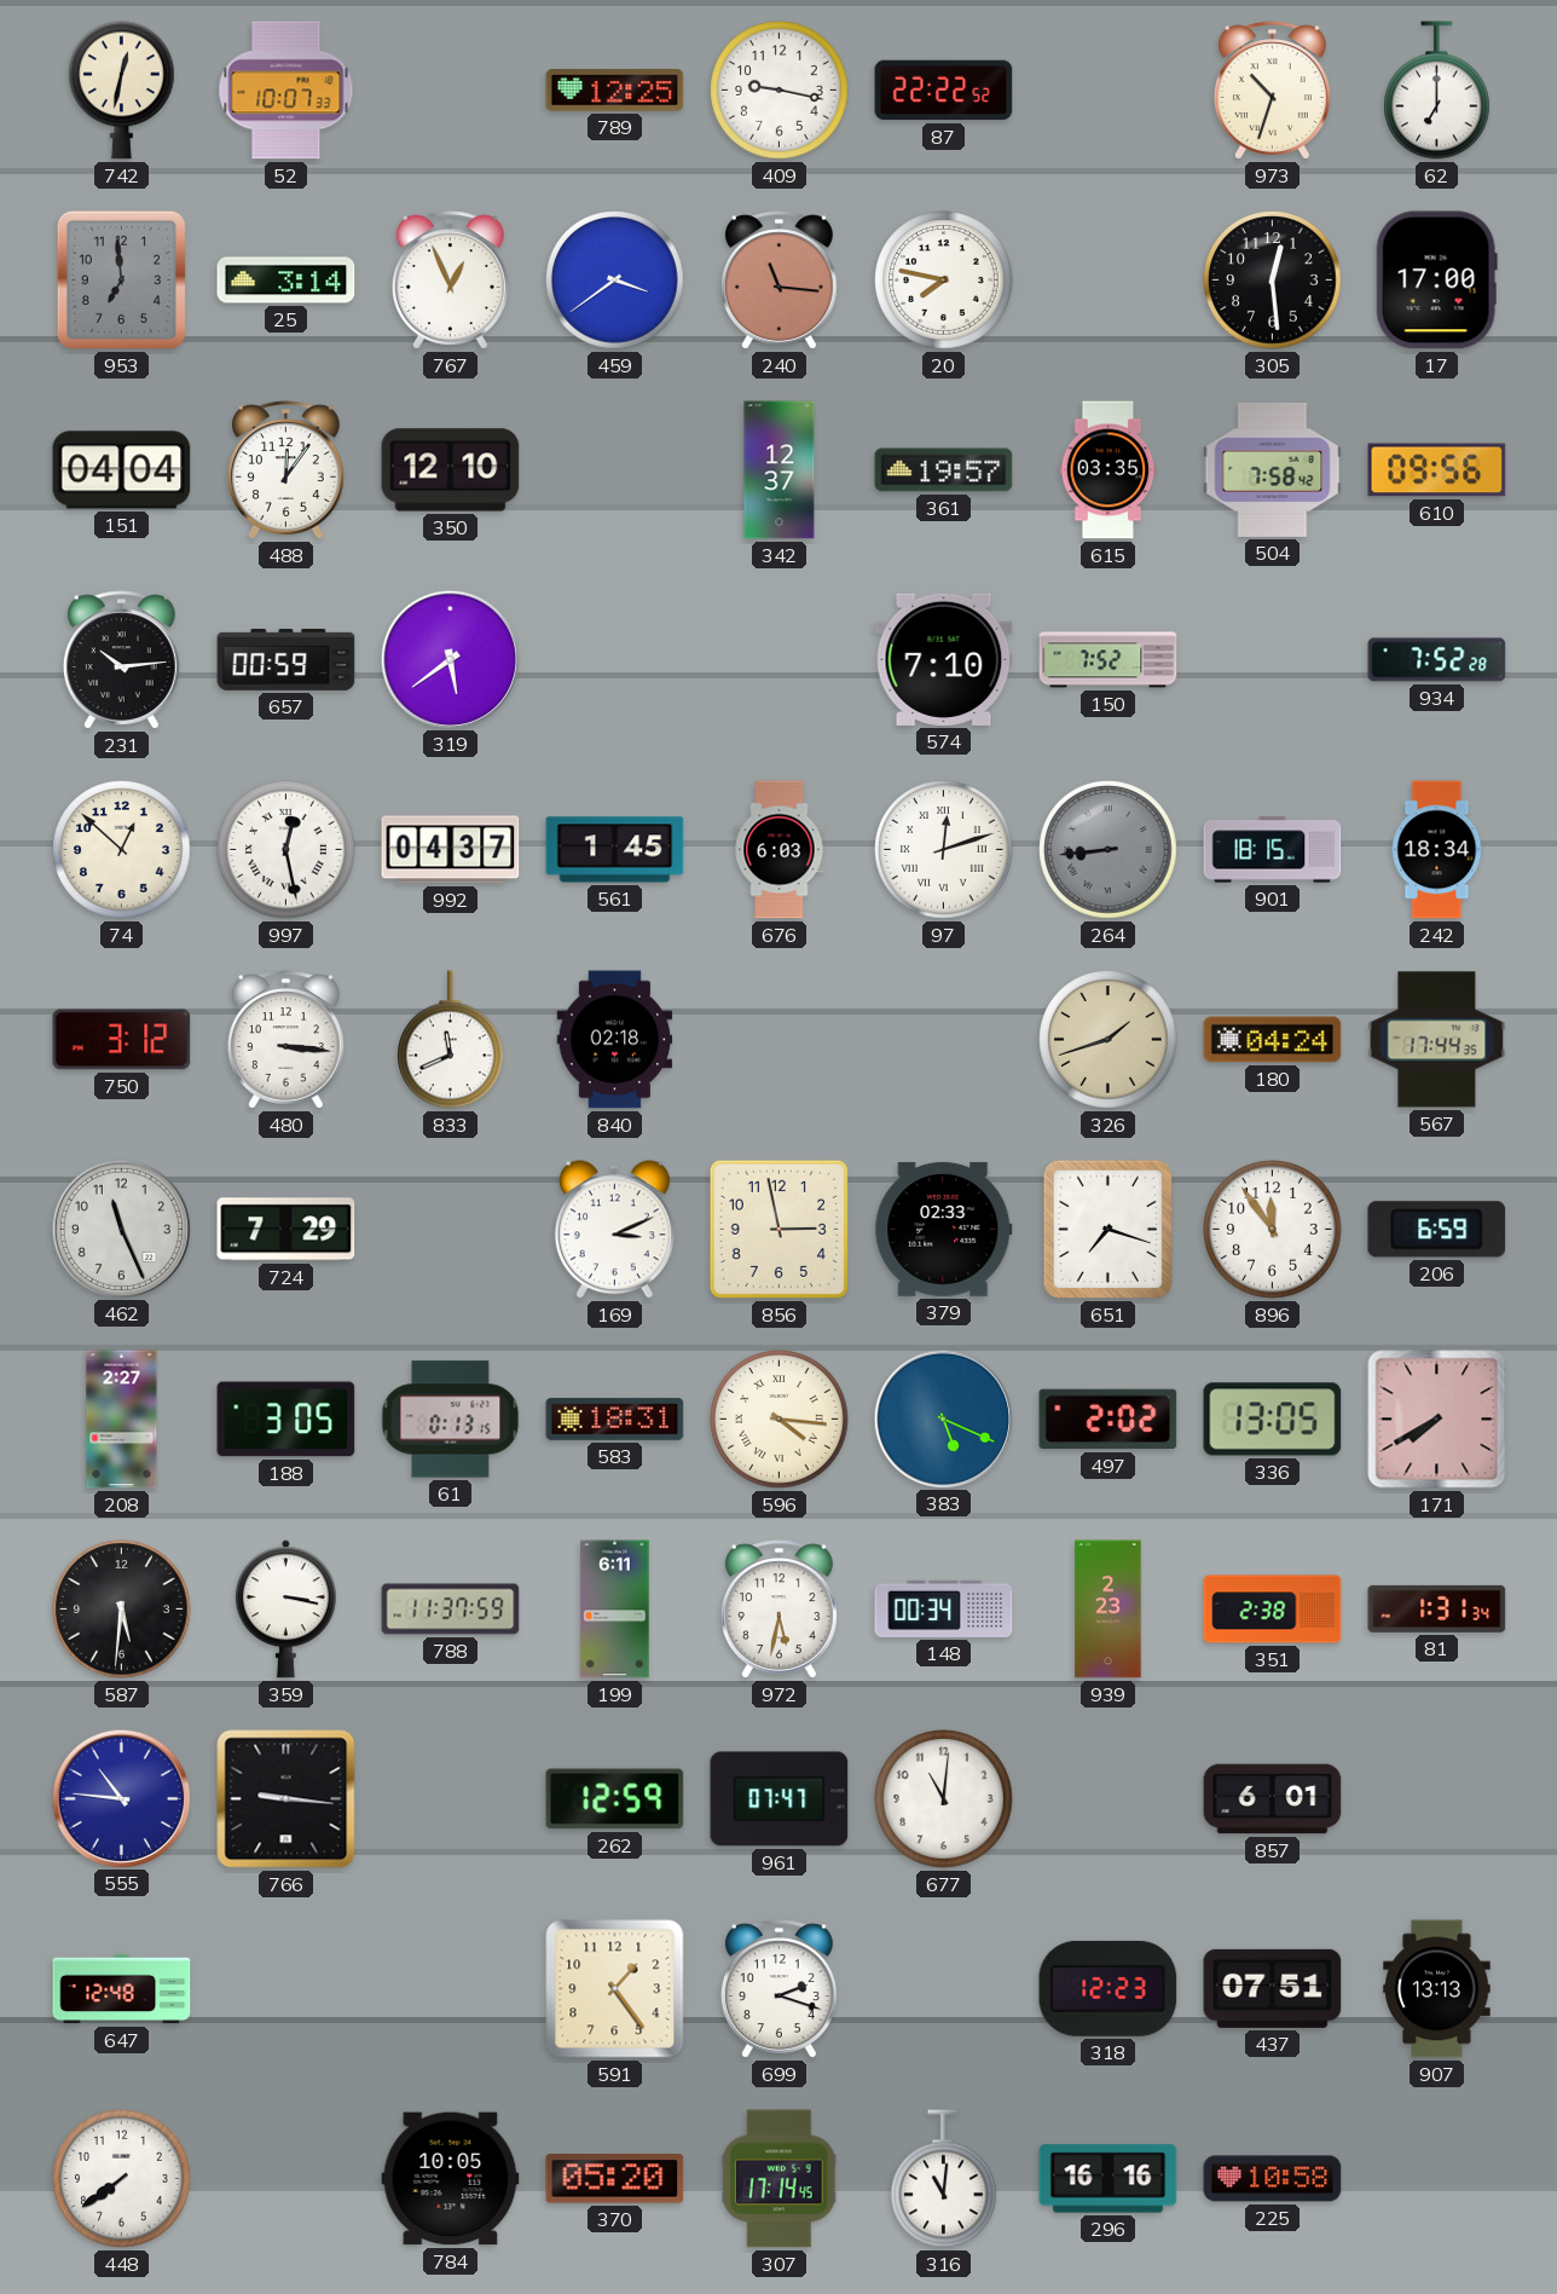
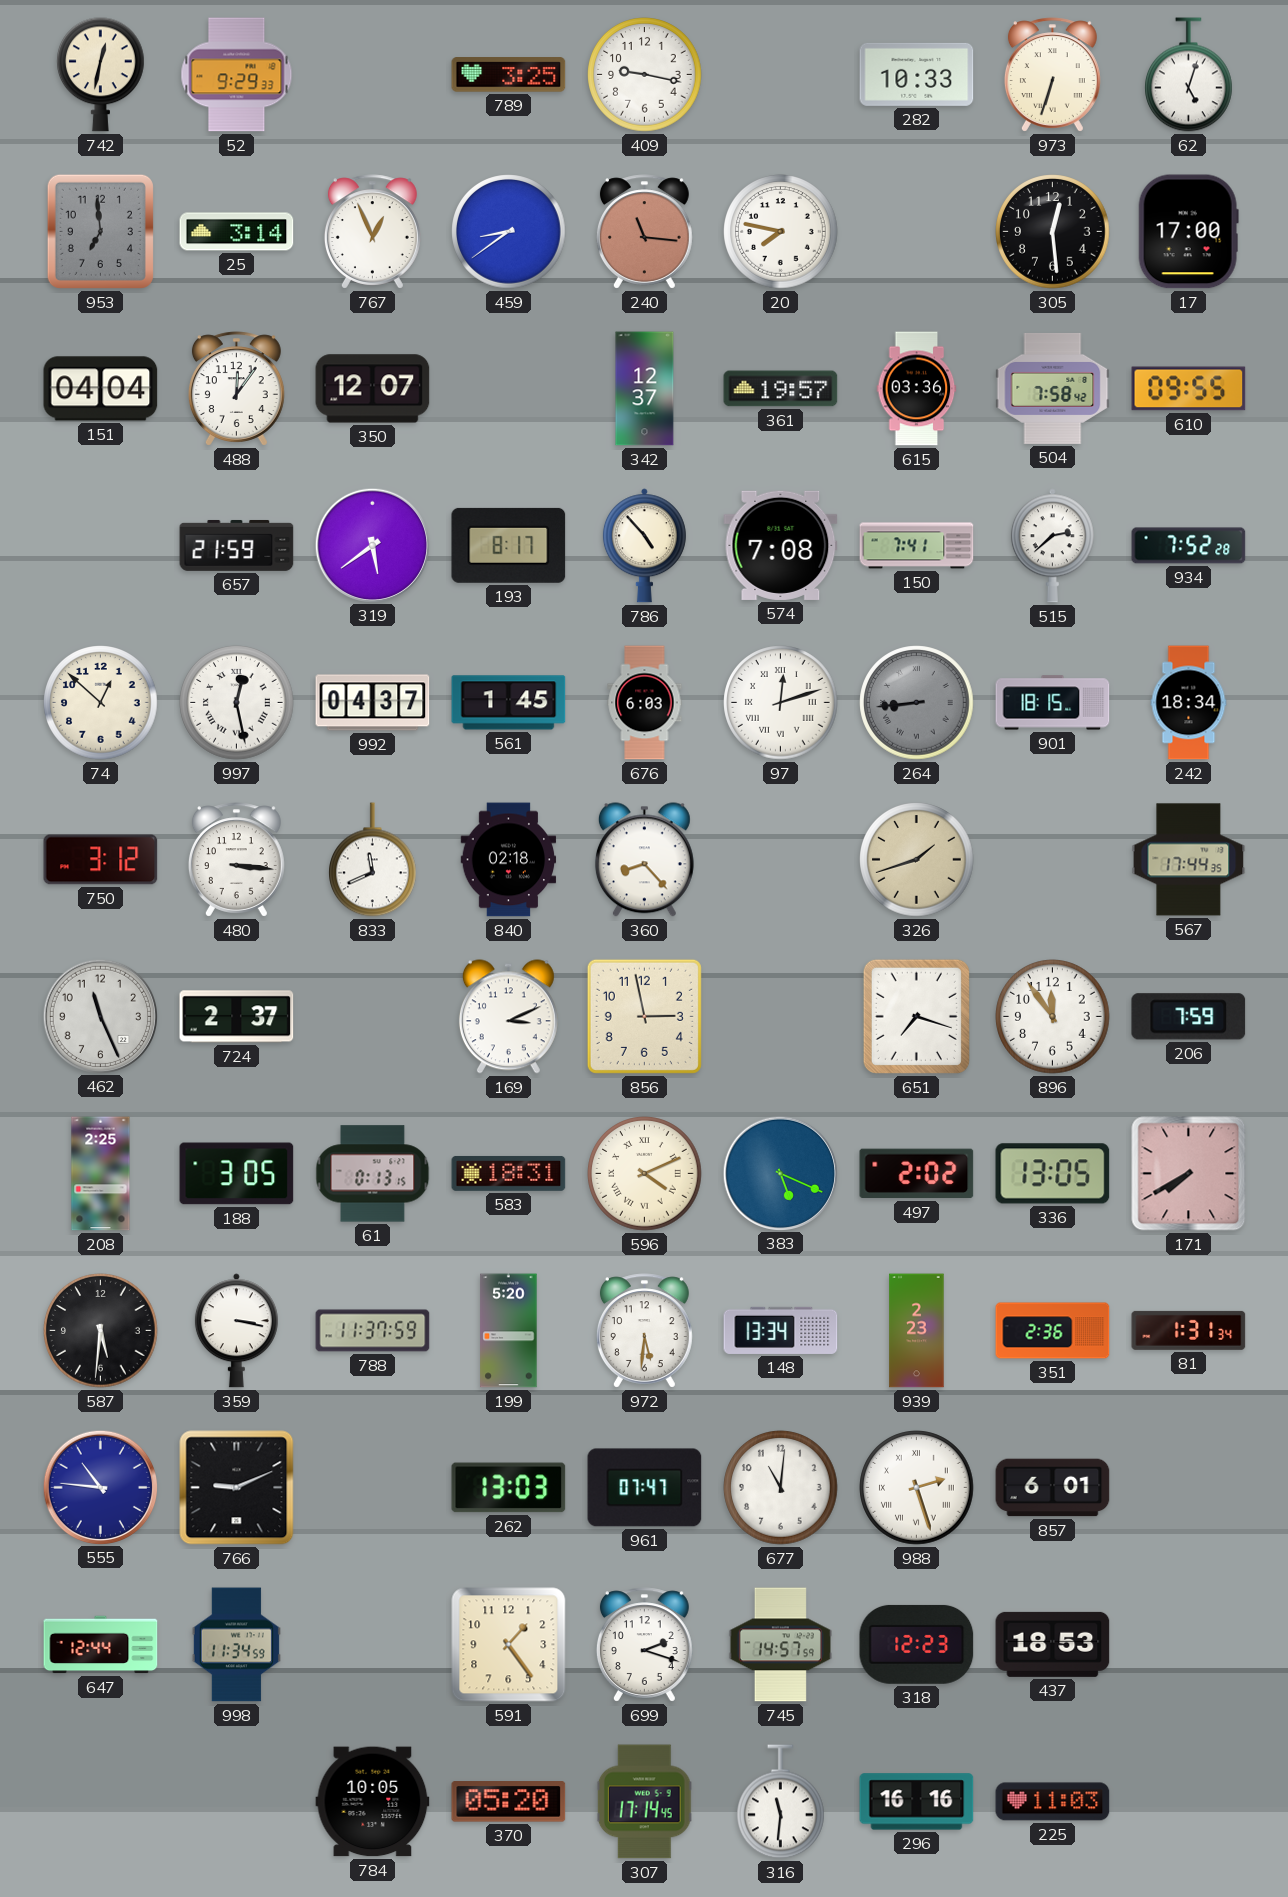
52: 10:07 -> 9:29 (237, 75)
789: 12:25 -> 3:25 (509, 75)
87: 22:22 -> none (944, 91)
282: none -> 10:33 (917, 74)
973: 10:33 -> 6:33 (1052, 75)
62: 7:00 -> 5:03 (1189, 75)
459: 3:39 -> 8:39 (509, 232)
350: 12:10 -> 12:07 (373, 389)
615: 03:35 -> 03:36 (917, 389)
610: 09:56 -> 09:55 (1189, 389)
231: 10:14 -> none (121, 660)
657: 00:59 -> 21:59 (237, 545)
193: none -> 8:17 (509, 545)
786: none -> 4:53 (644, 546)
574: 7:10 -> 7:08 (781, 545)
150: 7:52 -> 7:41 (917, 546)
515: none -> 2:38 (1052, 546)
360: none -> 8:23 (644, 860)
180: 04:24 -> none (1273, 1040)
724: 7:29 -> 2:37 (237, 1017)
379: 02:33 -> none (944, 1229)
206: 6:59 -> 7:59 (1189, 1017)
208: 2:27 -> 2:25 (101, 1174)
596: 4:16 -> 4:11 (645, 1174)
199: 6:11 -> 5:20 (509, 1331)
972: 5:32 -> 5:31 (644, 1331)
148: 00:34 -> 13:34 (781, 1330)
351: 2:38 -> 2:36 (1053, 1331)
766: 9:16 -> 9:11 (237, 1488)
262: 12:59 -> 13:03 (509, 1488)
988: none -> 2:27 (917, 1488)
647: 12:48 -> 12:44 (101, 1645)
998: none -> 11:34 (236, 1645)
745: none -> 14:57 (780, 1645)
437: 07:51 -> 18:53 (1053, 1644)
907: 13:13 -> none (1437, 1989)
448: 7:39 -> none (122, 2179)
316: 11:01 -> 11:31 (781, 1802)
225: 10:58 -> 11:03 (1053, 1802)
